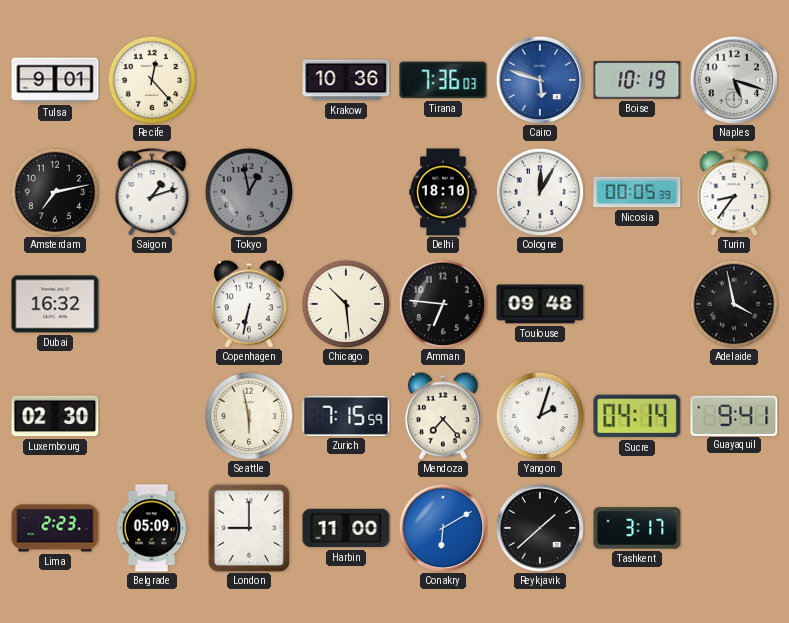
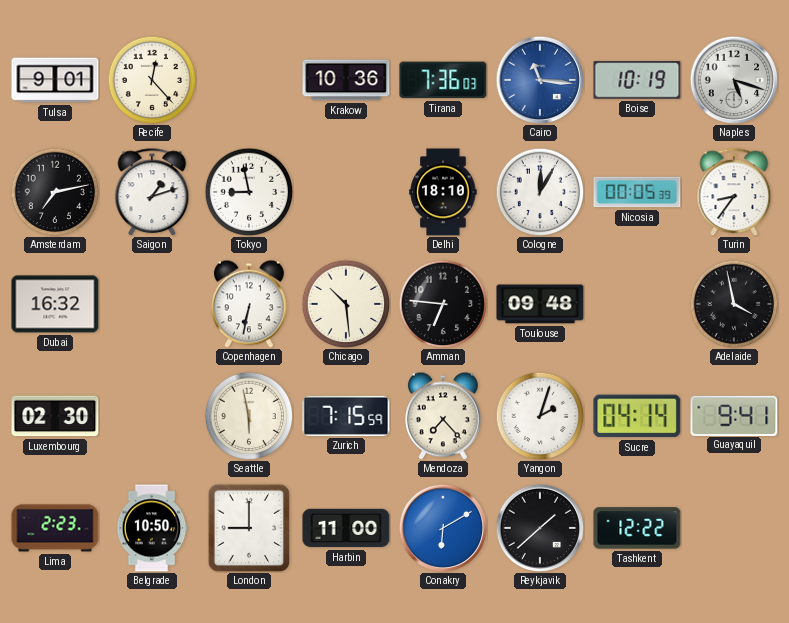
Cairo: 5:48 -> 11:16 (539, 79)
Tokyo: 12:58 -> 8:58 (249, 192)
Tokyo dial: grey -> white (249, 192)
Belgrade: 05:09 -> 10:50 (152, 528)
Tashkent: 3:17 -> 12:22 (637, 528)
